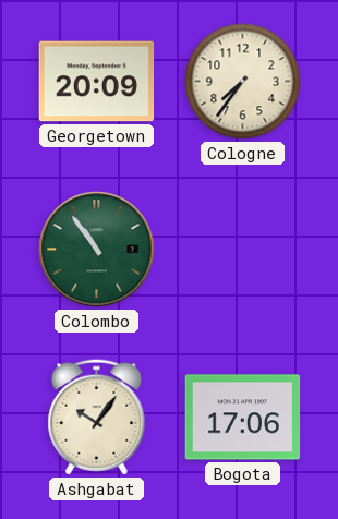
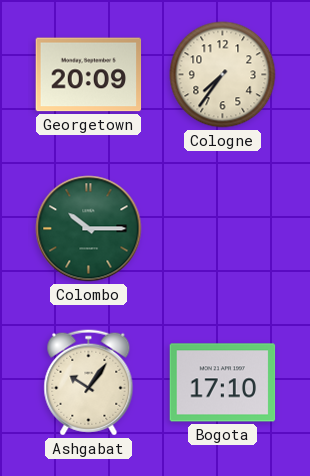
Colombo: 10:54 -> 10:15 (89, 229)
Bogota: 17:06 -> 17:10 (223, 383)
